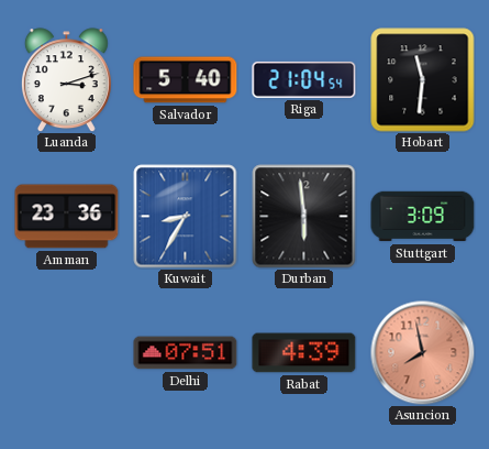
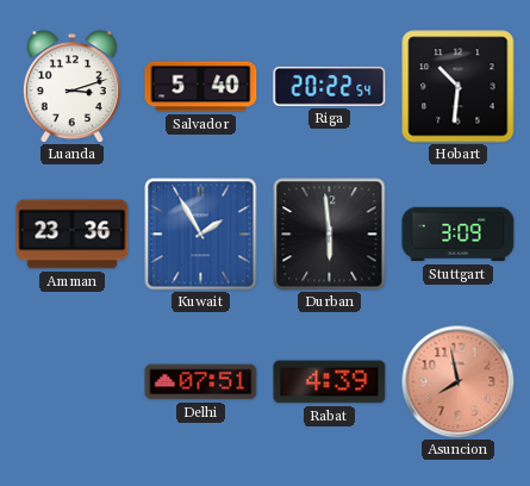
Riga: 21:04 -> 20:22 (330, 86)
Hobart: 11:31 -> 10:31 (459, 87)
Kuwait: 8:35 -> 1:55 (201, 235)
